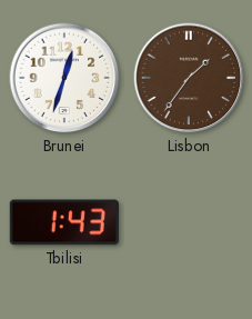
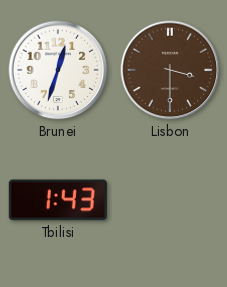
Lisbon: 1:36 -> 3:30 (170, 70)
